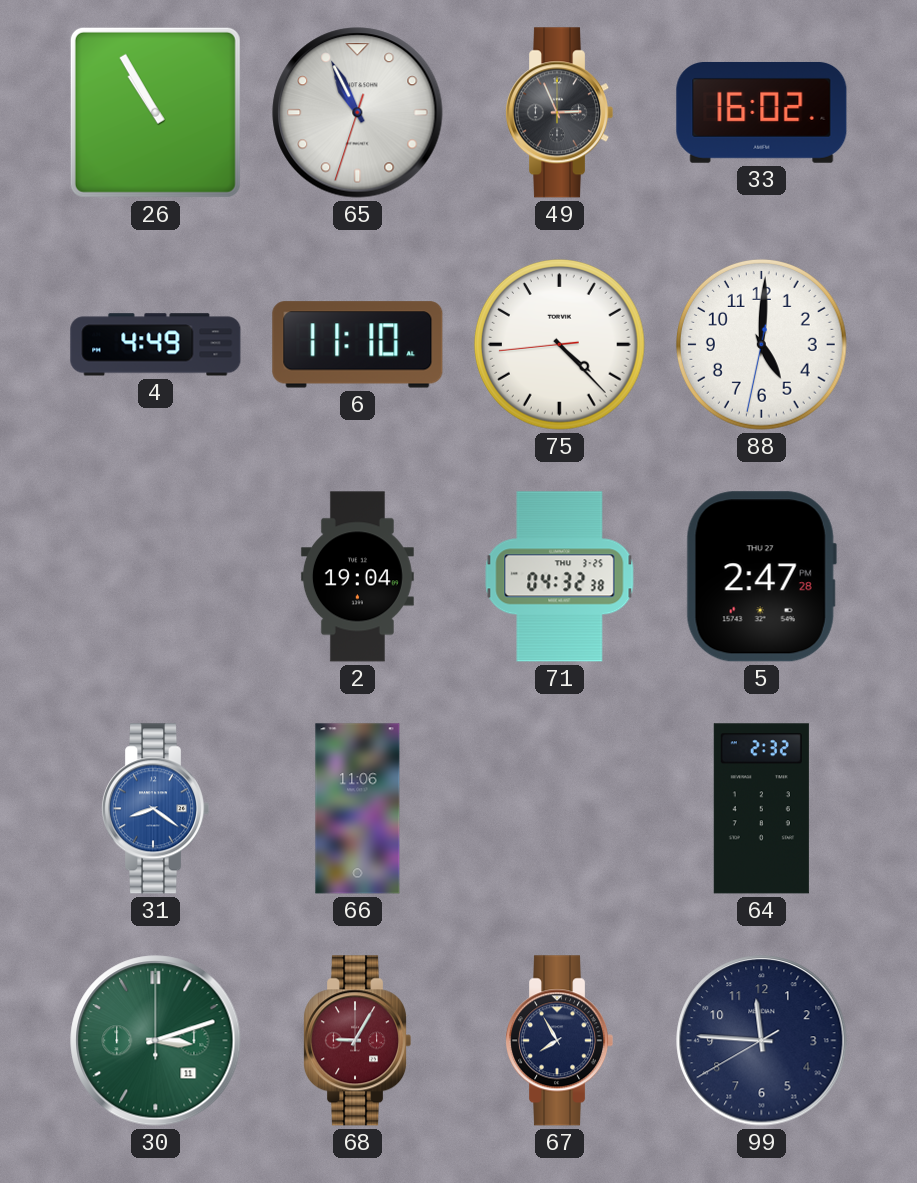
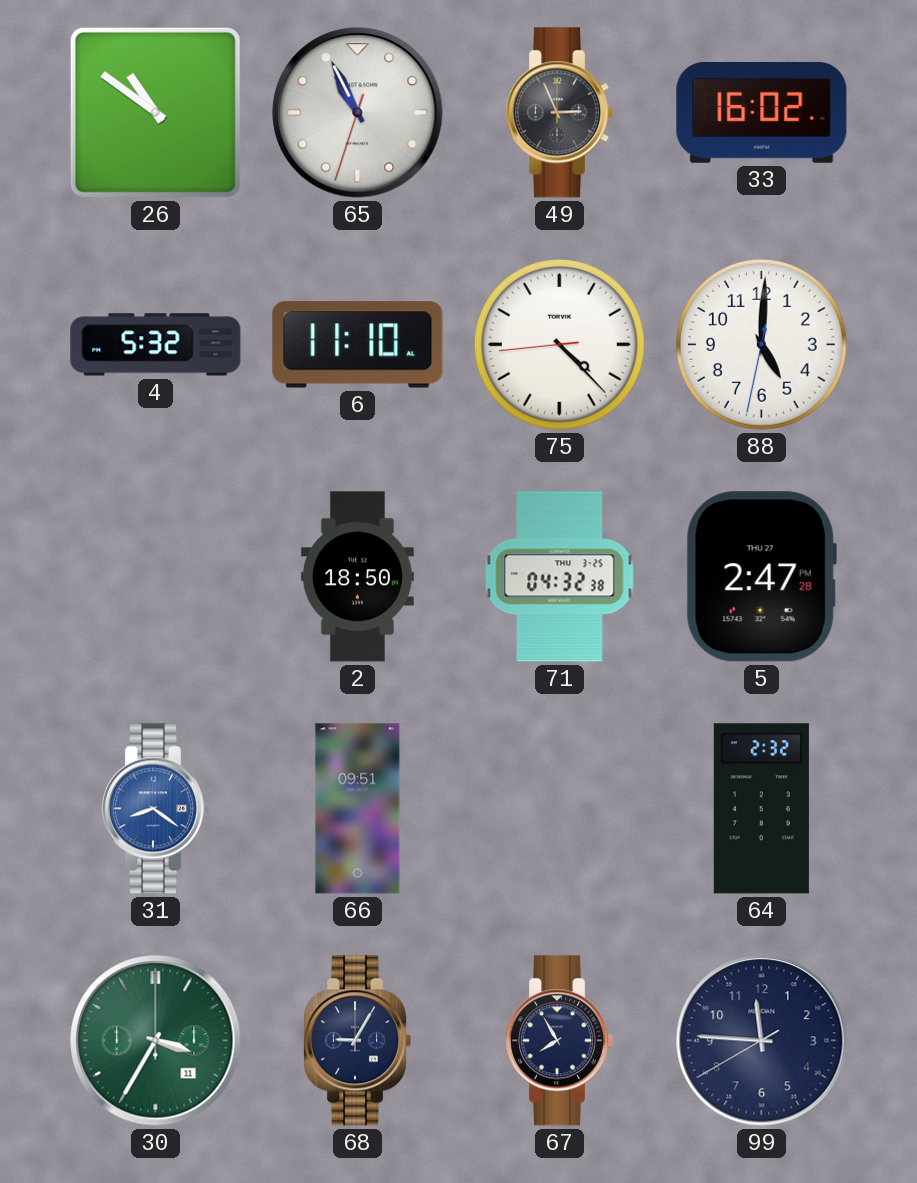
26: 10:55 -> 10:51 (155, 112)
4: 4:49 -> 5:32 (156, 345)
2: 19:04 -> 18:50 (357, 577)
66: 11:06 -> 09:51 (358, 809)
30: 3:12 -> 3:35 (156, 1041)
68 dial: burgundy -> navy (357, 1041)
